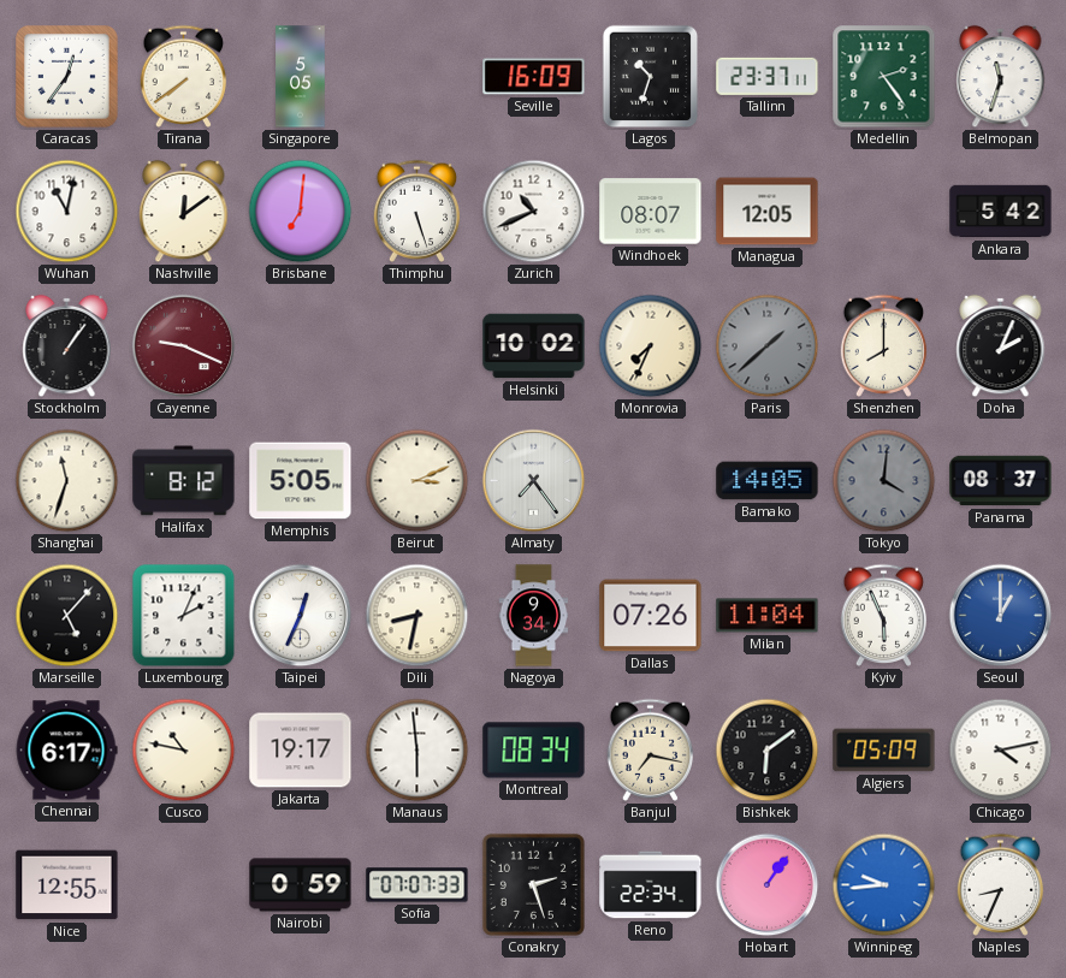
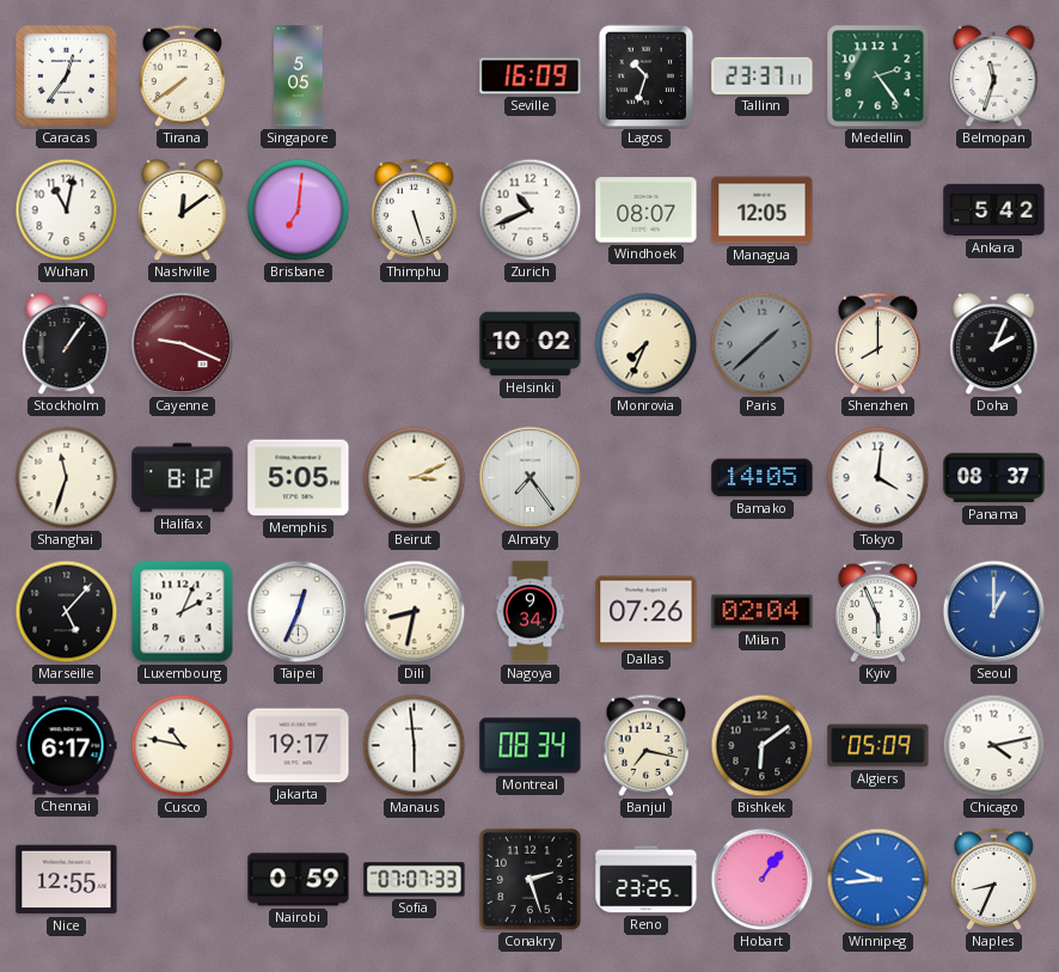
Tokyo dial: grey -> white (879, 478)
Milan: 11:04 -> 02:04 (763, 612)
Reno: 22:34 -> 23:25 (647, 880)
